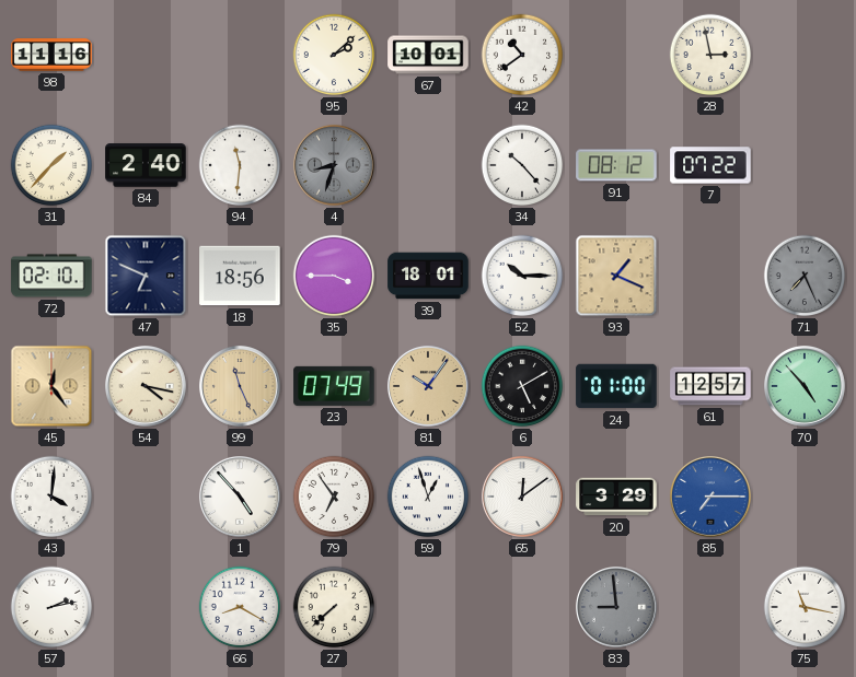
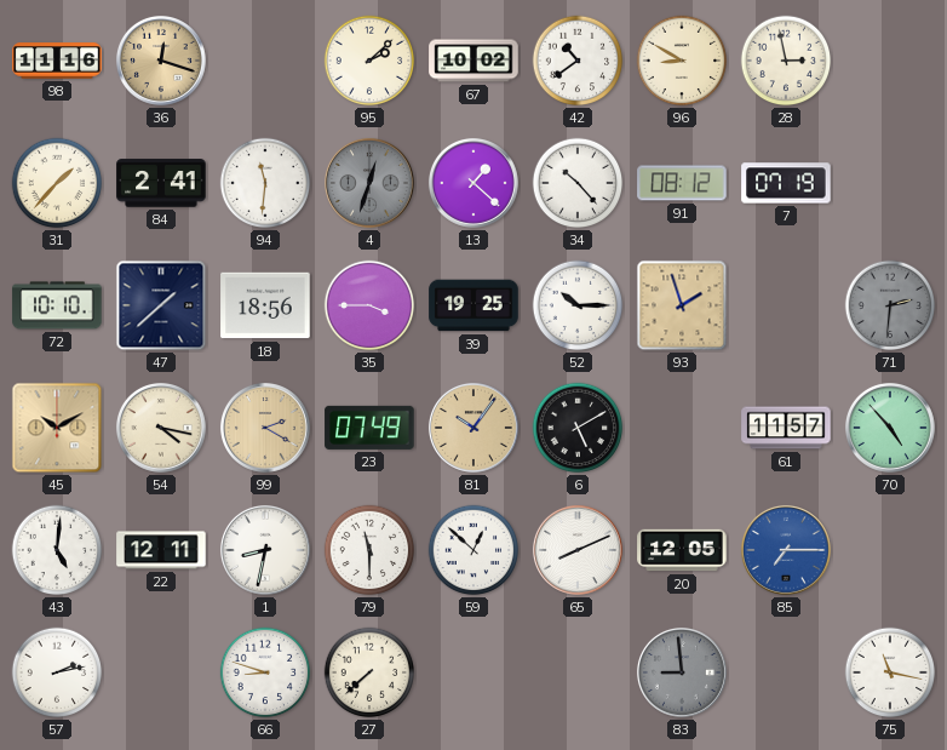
36: none -> 12:18 (161, 61)
67: 10:01 -> 10:02 (473, 61)
96: none -> 8:50 (682, 61)
84: 2:40 -> 2:41 (161, 183)
4: 8:33 -> 12:33 (369, 183)
13: none -> 1:22 (473, 183)
7: 07:22 -> 07:19 (786, 183)
72: 02:10 -> 10:10 (57, 305)
47: 6:49 -> 1:38 (161, 305)
39: 18:01 -> 19:25 (473, 305)
93: 1:19 -> 1:57 (682, 305)
71: 7:26 -> 2:31 (890, 305)
45: 12:24 -> 10:10 (57, 428)
99: 11:26 -> 2:20 (265, 428)
24: 01:00 -> none (616, 386)
61: 12:57 -> 11:57 (786, 428)
43: 4:01 -> 5:01 (57, 550)
22: none -> 12:11 (161, 550)
1: 4:53 -> 8:32 (265, 550)
79: 6:54 -> 11:30 (369, 550)
59: 12:57 -> 12:52 (473, 550)
65: 12:09 -> 8:11 (578, 550)
20: 3:29 -> 12:05 (682, 550)
66: 8:20 -> 8:48 (265, 672)
